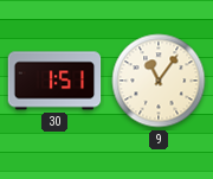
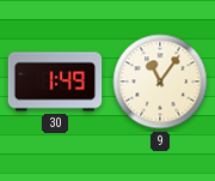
30: 1:51 -> 1:49 (55, 82)
